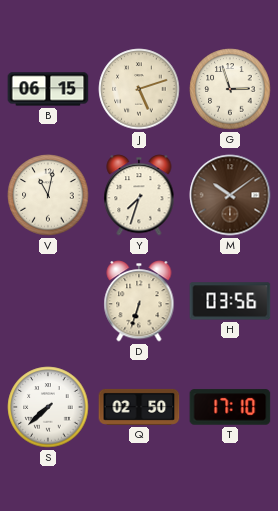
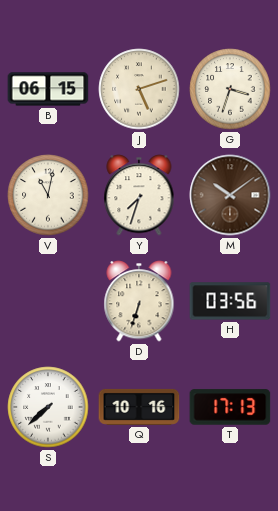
G: 2:57 -> 3:33 (230, 89)
Q: 02:50 -> 10:16 (139, 407)
T: 17:10 -> 17:13 (230, 407)
